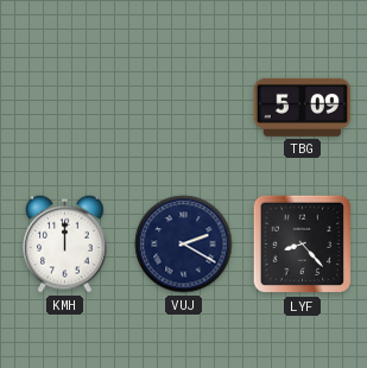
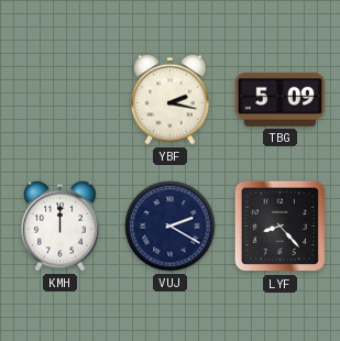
YBF: none -> 2:17 (171, 99)
